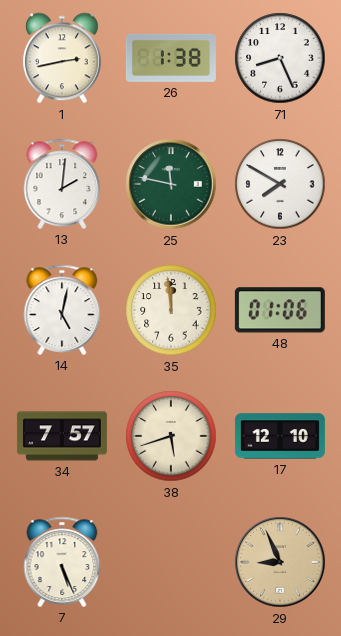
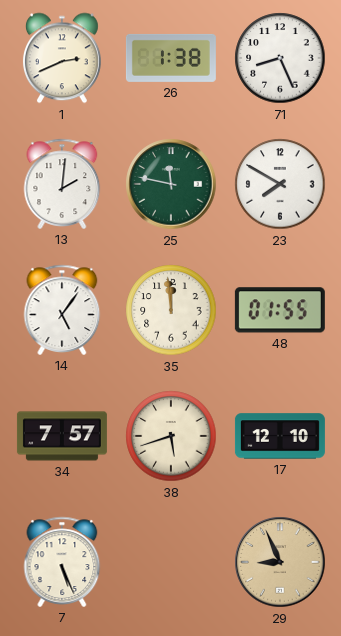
1: 2:43 -> 2:41 (62, 58)
14: 5:02 -> 5:06 (62, 310)
48: 01:06 -> 01:55 (280, 310)
